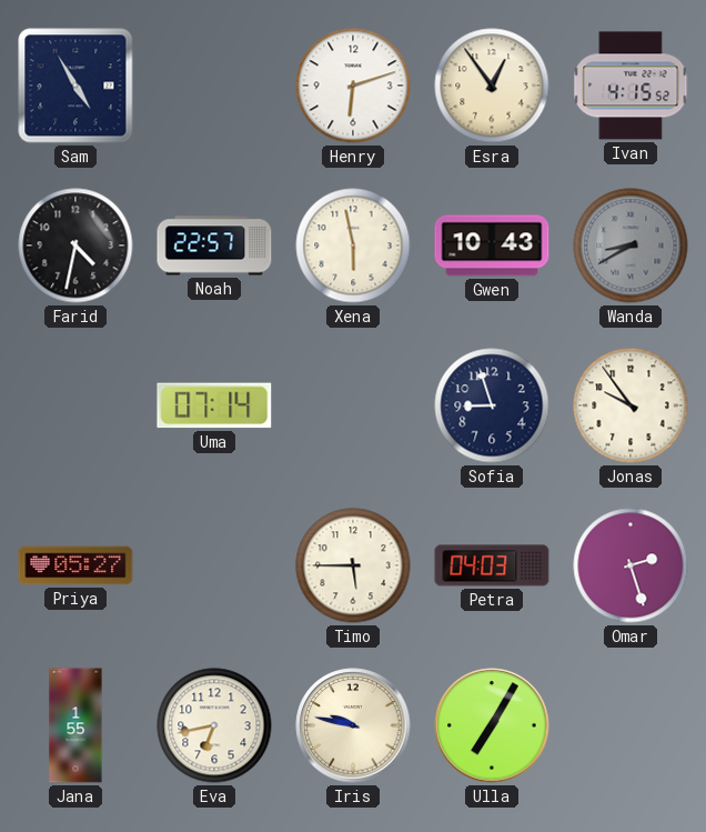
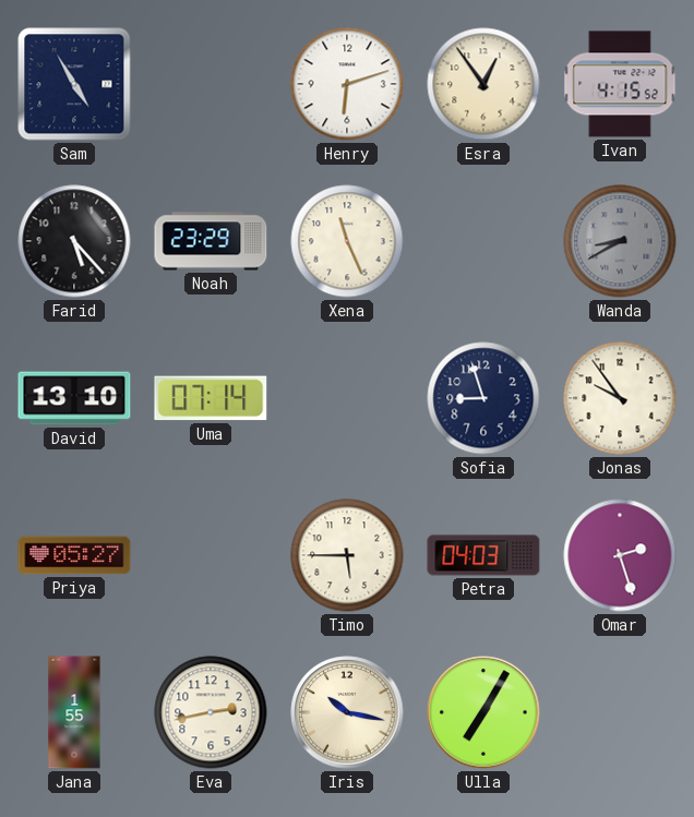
Farid: 4:32 -> 5:23 (74, 241)
Noah: 22:57 -> 23:29 (211, 241)
Xena: 5:58 -> 11:26 (347, 241)
Gwen: 10:43 -> none (492, 245)
David: none -> 13:10 (74, 398)
Eva: 6:43 -> 2:43 (211, 712)
Iris: 9:47 -> 10:17 (347, 712)
